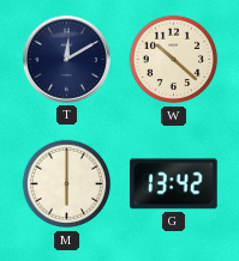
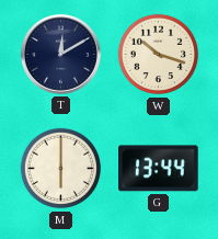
W: 10:22 -> 10:18 (159, 55)
G: 13:42 -> 13:44 (159, 169)
